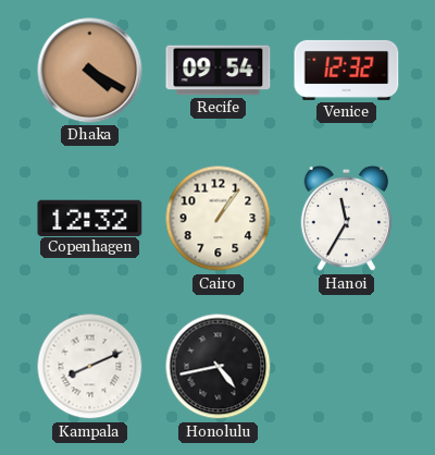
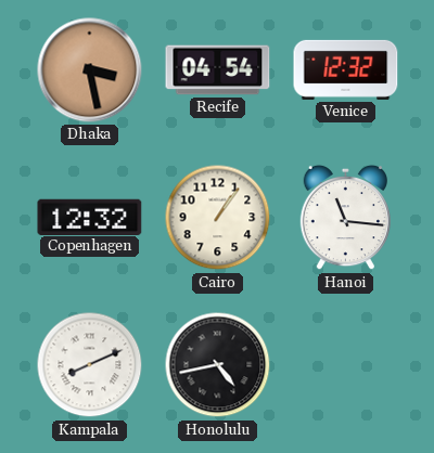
Dhaka: 4:20 -> 3:28 (90, 70)
Recife: 09:54 -> 04:54 (218, 70)
Hanoi: 11:35 -> 11:16 (345, 218)
